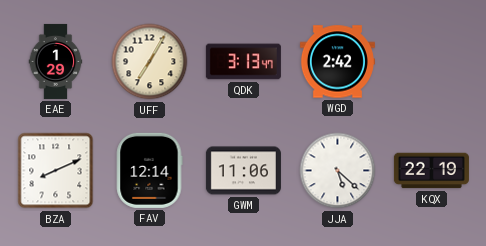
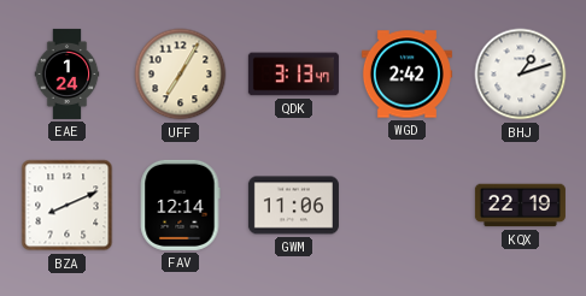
EAE: 1:29 -> 1:24 (68, 73)
BHJ: none -> 1:12 (521, 75)
JJA: 5:22 -> none (338, 171)
